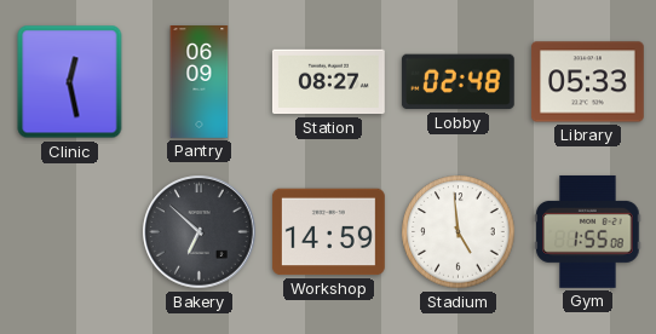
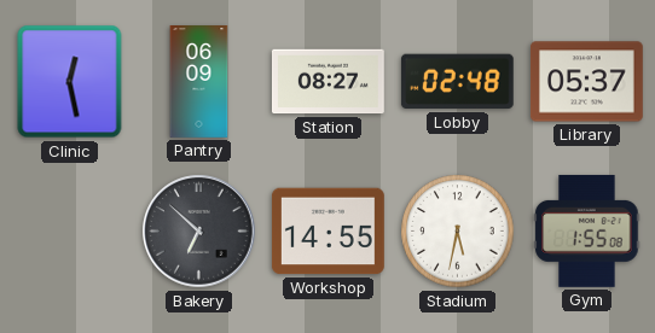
Library: 05:33 -> 05:37 (586, 82)
Workshop: 14:59 -> 14:55 (327, 232)
Stadium: 4:59 -> 5:32 (458, 232)
